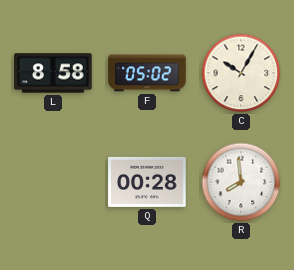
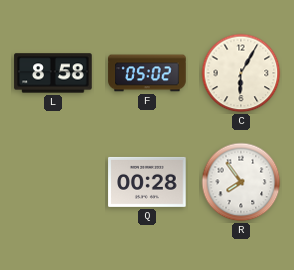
C: 10:05 -> 6:05 (241, 73)
R: 7:59 -> 7:54 (241, 182)
